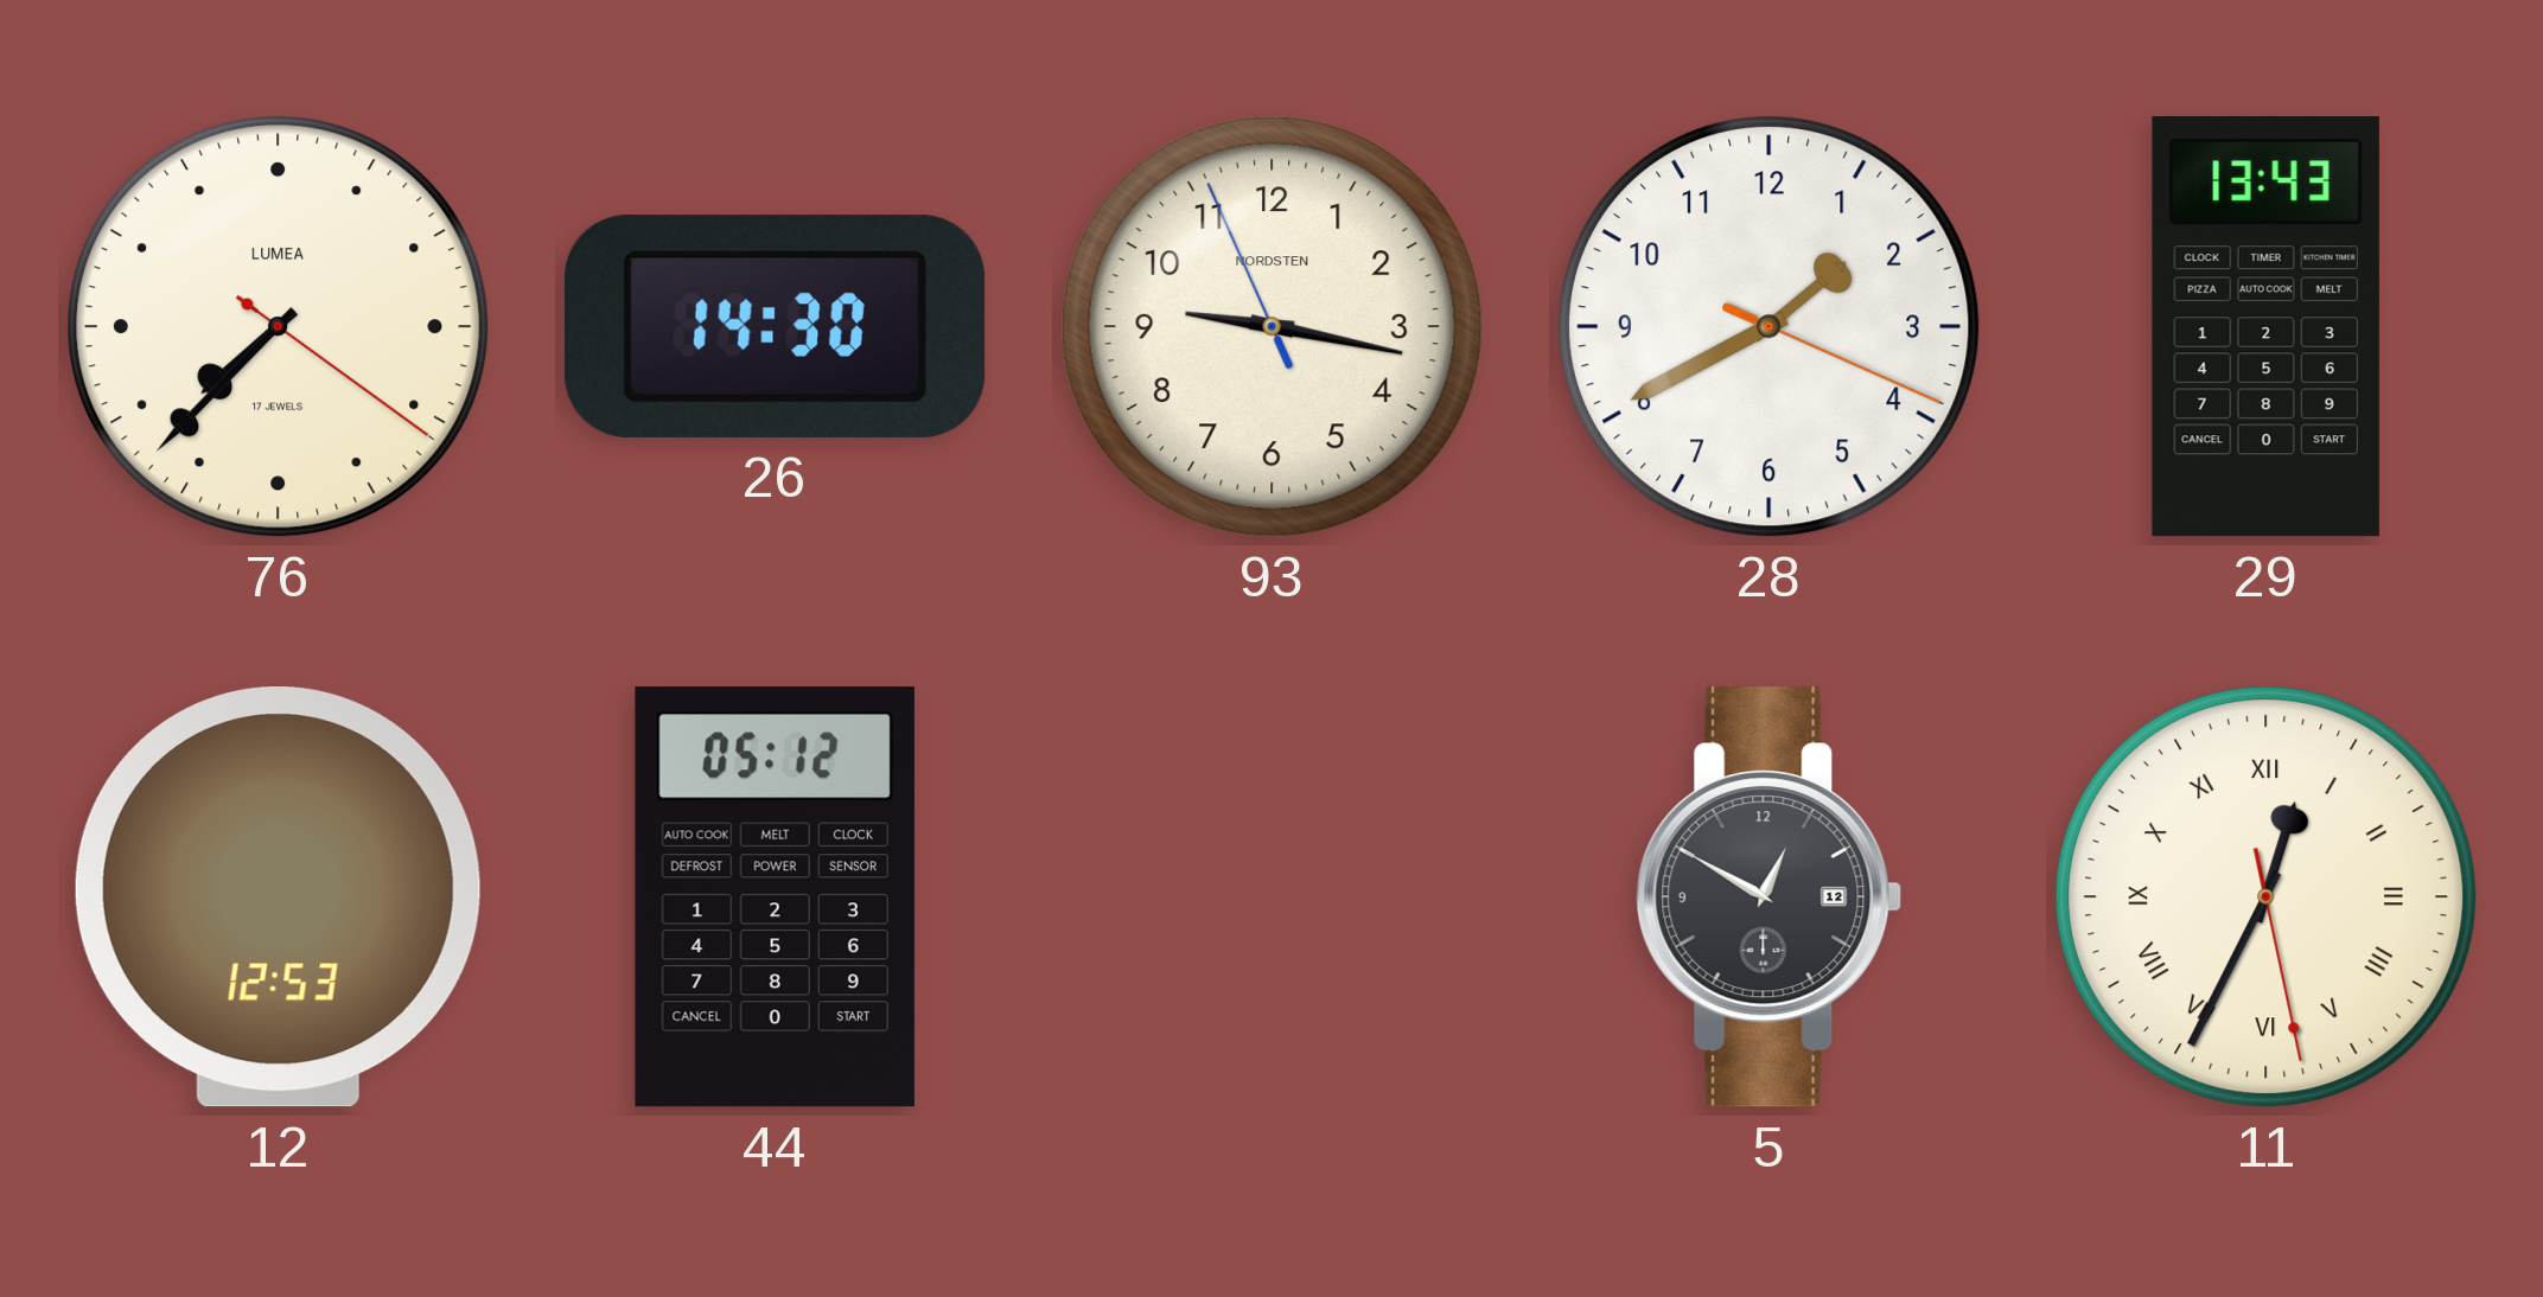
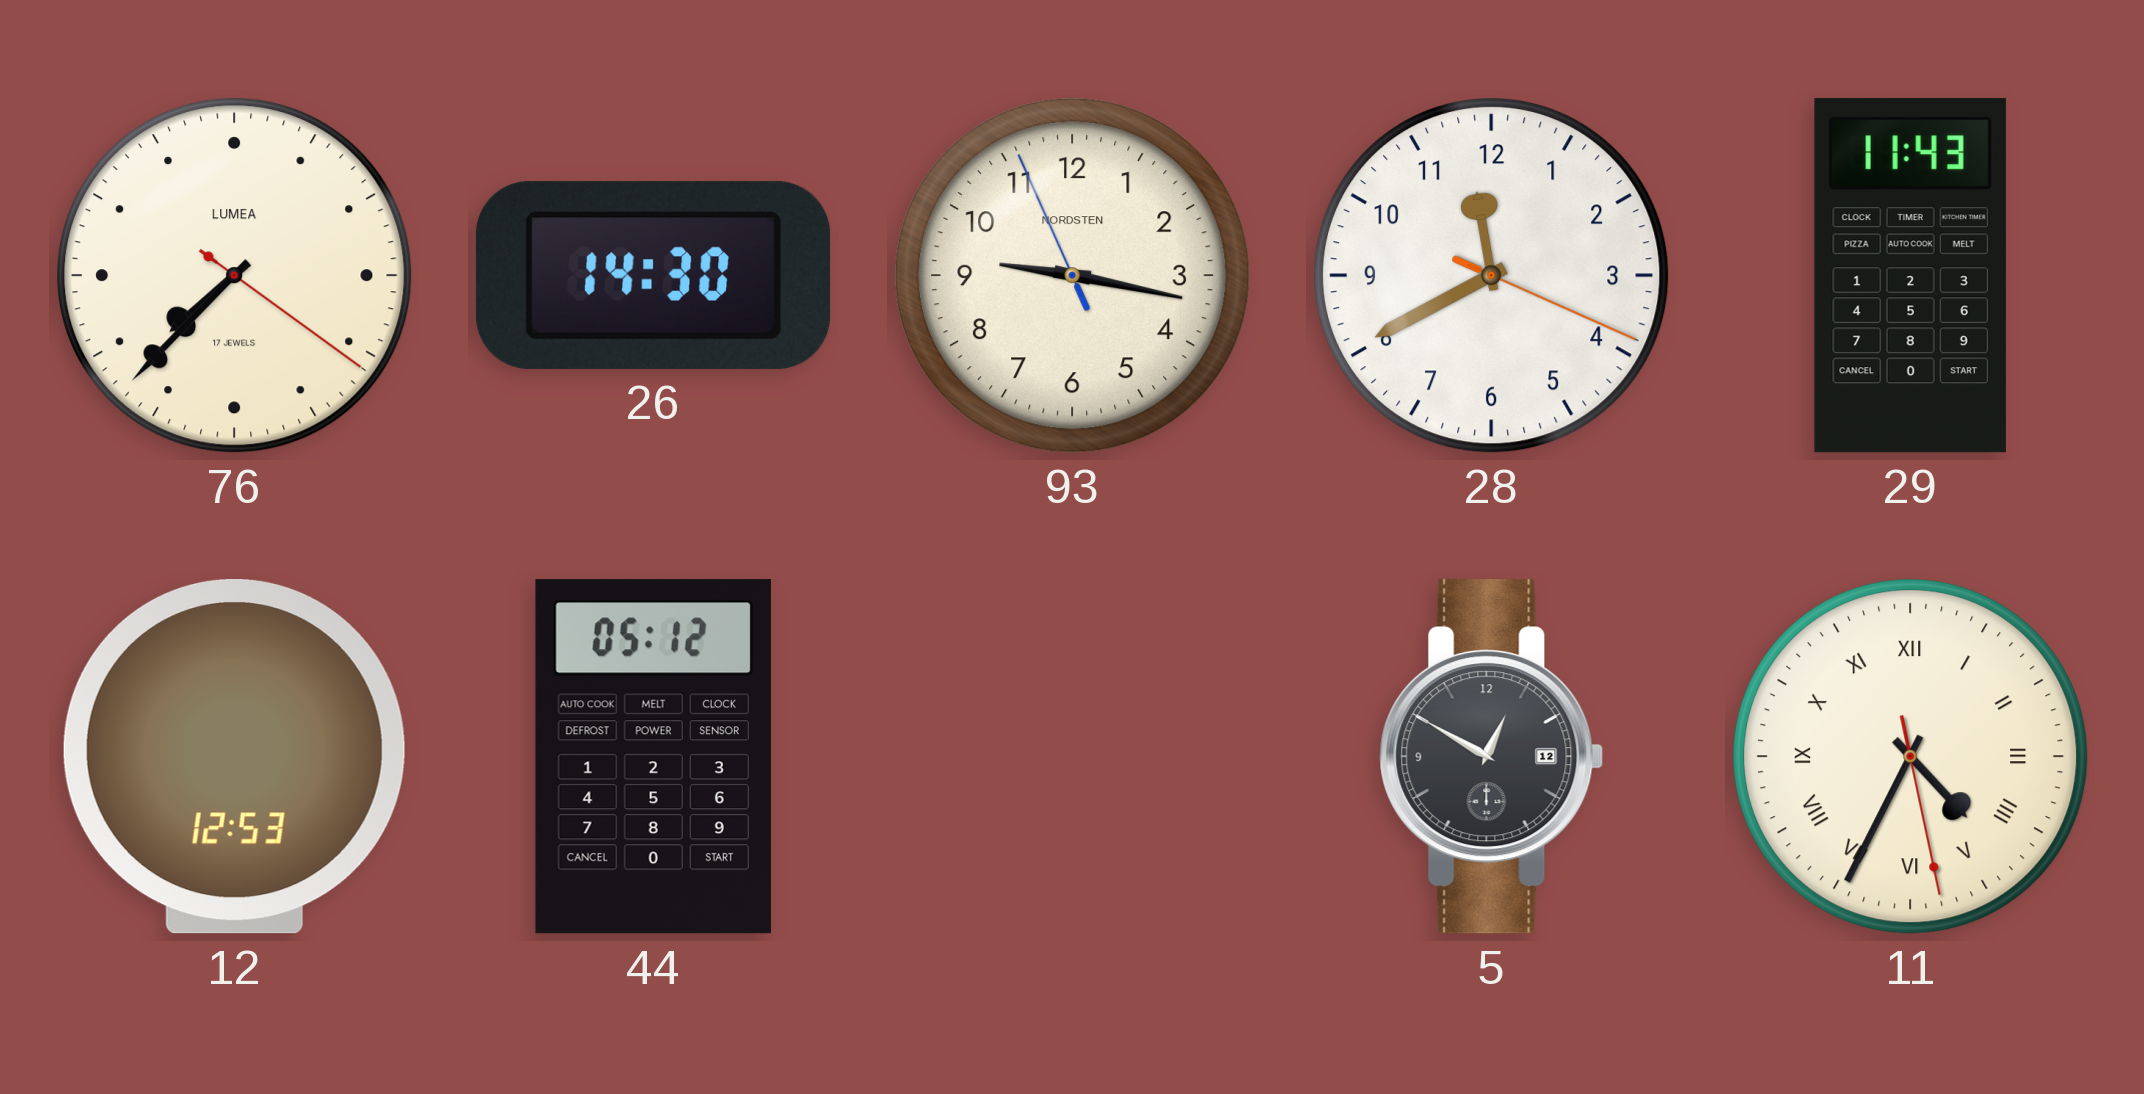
28: 1:40 -> 11:40 (1492, 276)
29: 13:43 -> 11:43 (1910, 276)
11: 12:34 -> 4:34 (1911, 757)
